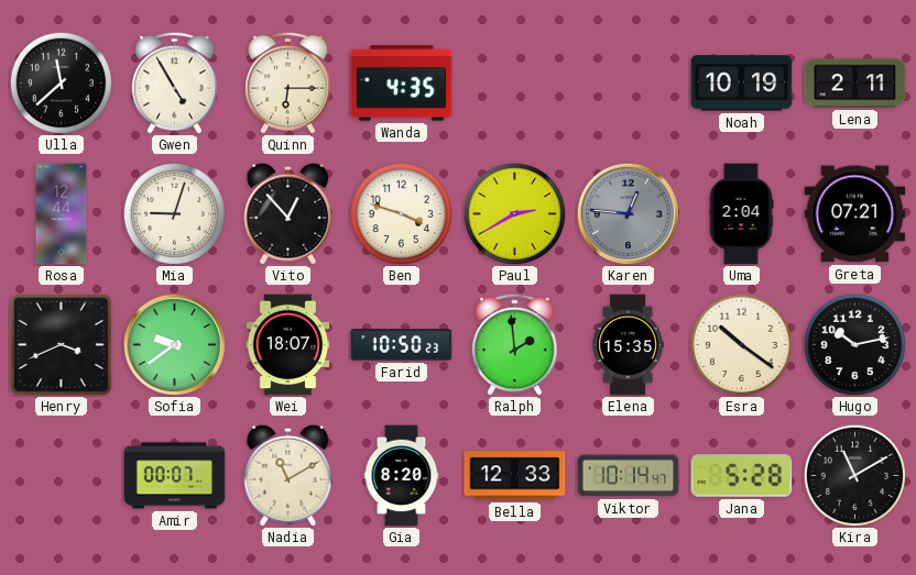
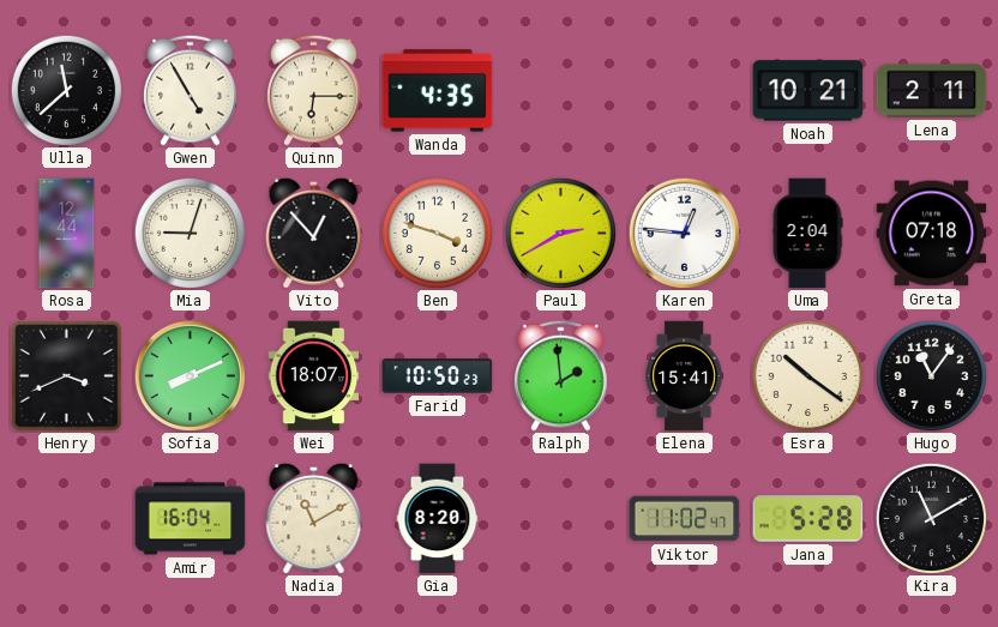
Noah: 10:19 -> 10:21 (808, 91)
Karen dial: grey -> white (684, 233)
Greta: 07:21 -> 07:18 (932, 234)
Sofia: 9:39 -> 8:11 (190, 375)
Elena: 15:35 -> 15:41 (684, 376)
Hugo: 10:13 -> 11:06 (931, 375)
Amir: 00:07 -> 16:04 (191, 519)
Bella: 12:33 -> none (515, 476)
Viktor: 10:14 -> 11:02 (685, 519)
